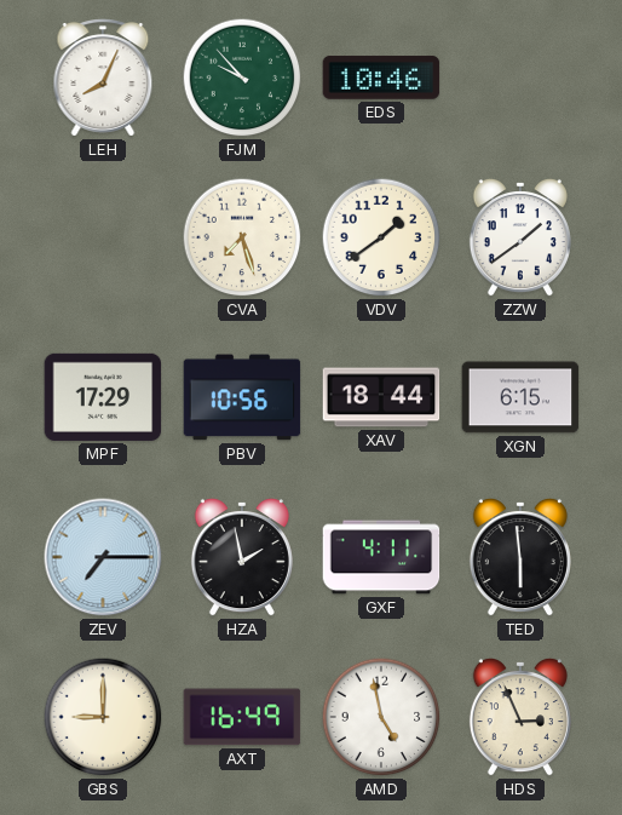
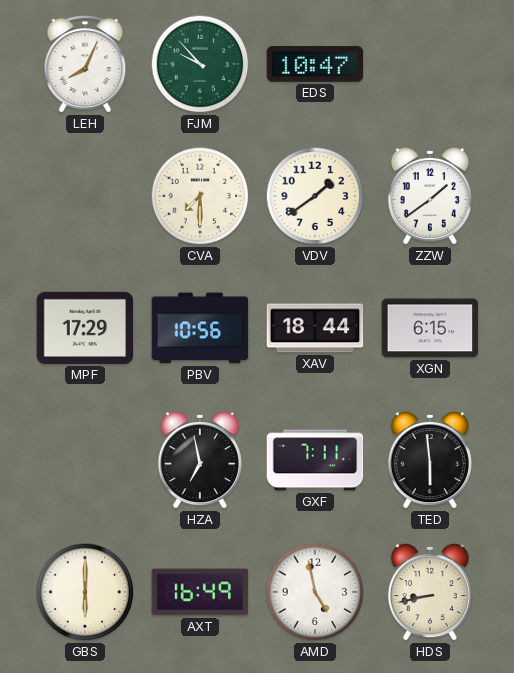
EDS: 10:46 -> 10:47 (315, 64)
CVA: 7:27 -> 7:30 (200, 196)
ZEV: 7:15 -> none (103, 557)
HZA: 1:58 -> 6:58 (200, 460)
GXF: 4:11 -> 7:11 (315, 460)
GBS: 9:00 -> 6:00 (85, 592)
HDS: 2:56 -> 8:43 (430, 592)
